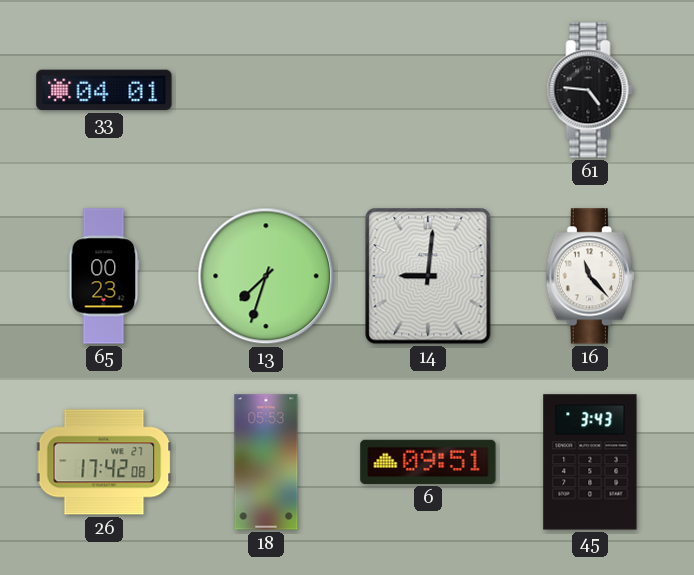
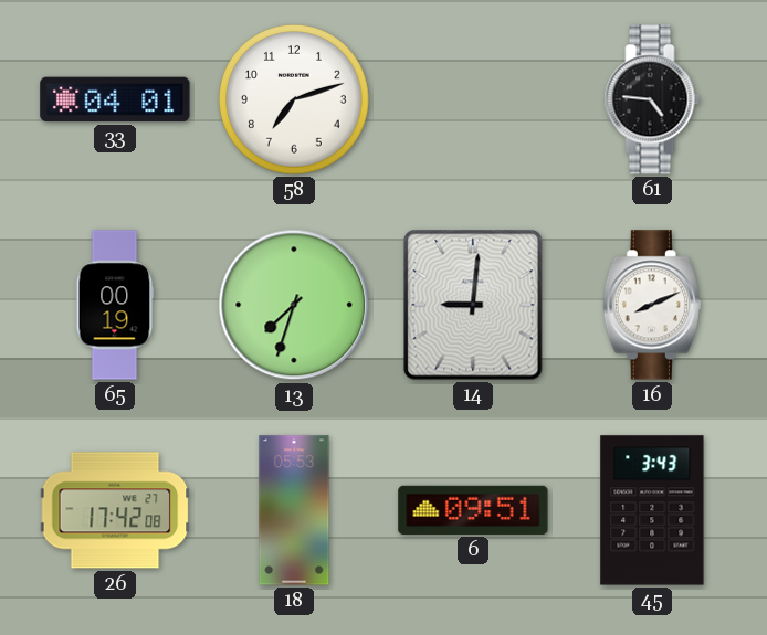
58: none -> 7:12 (294, 99)
65: 00:23 -> 00:19 (115, 305)
16: 11:23 -> 8:11 (652, 305)
